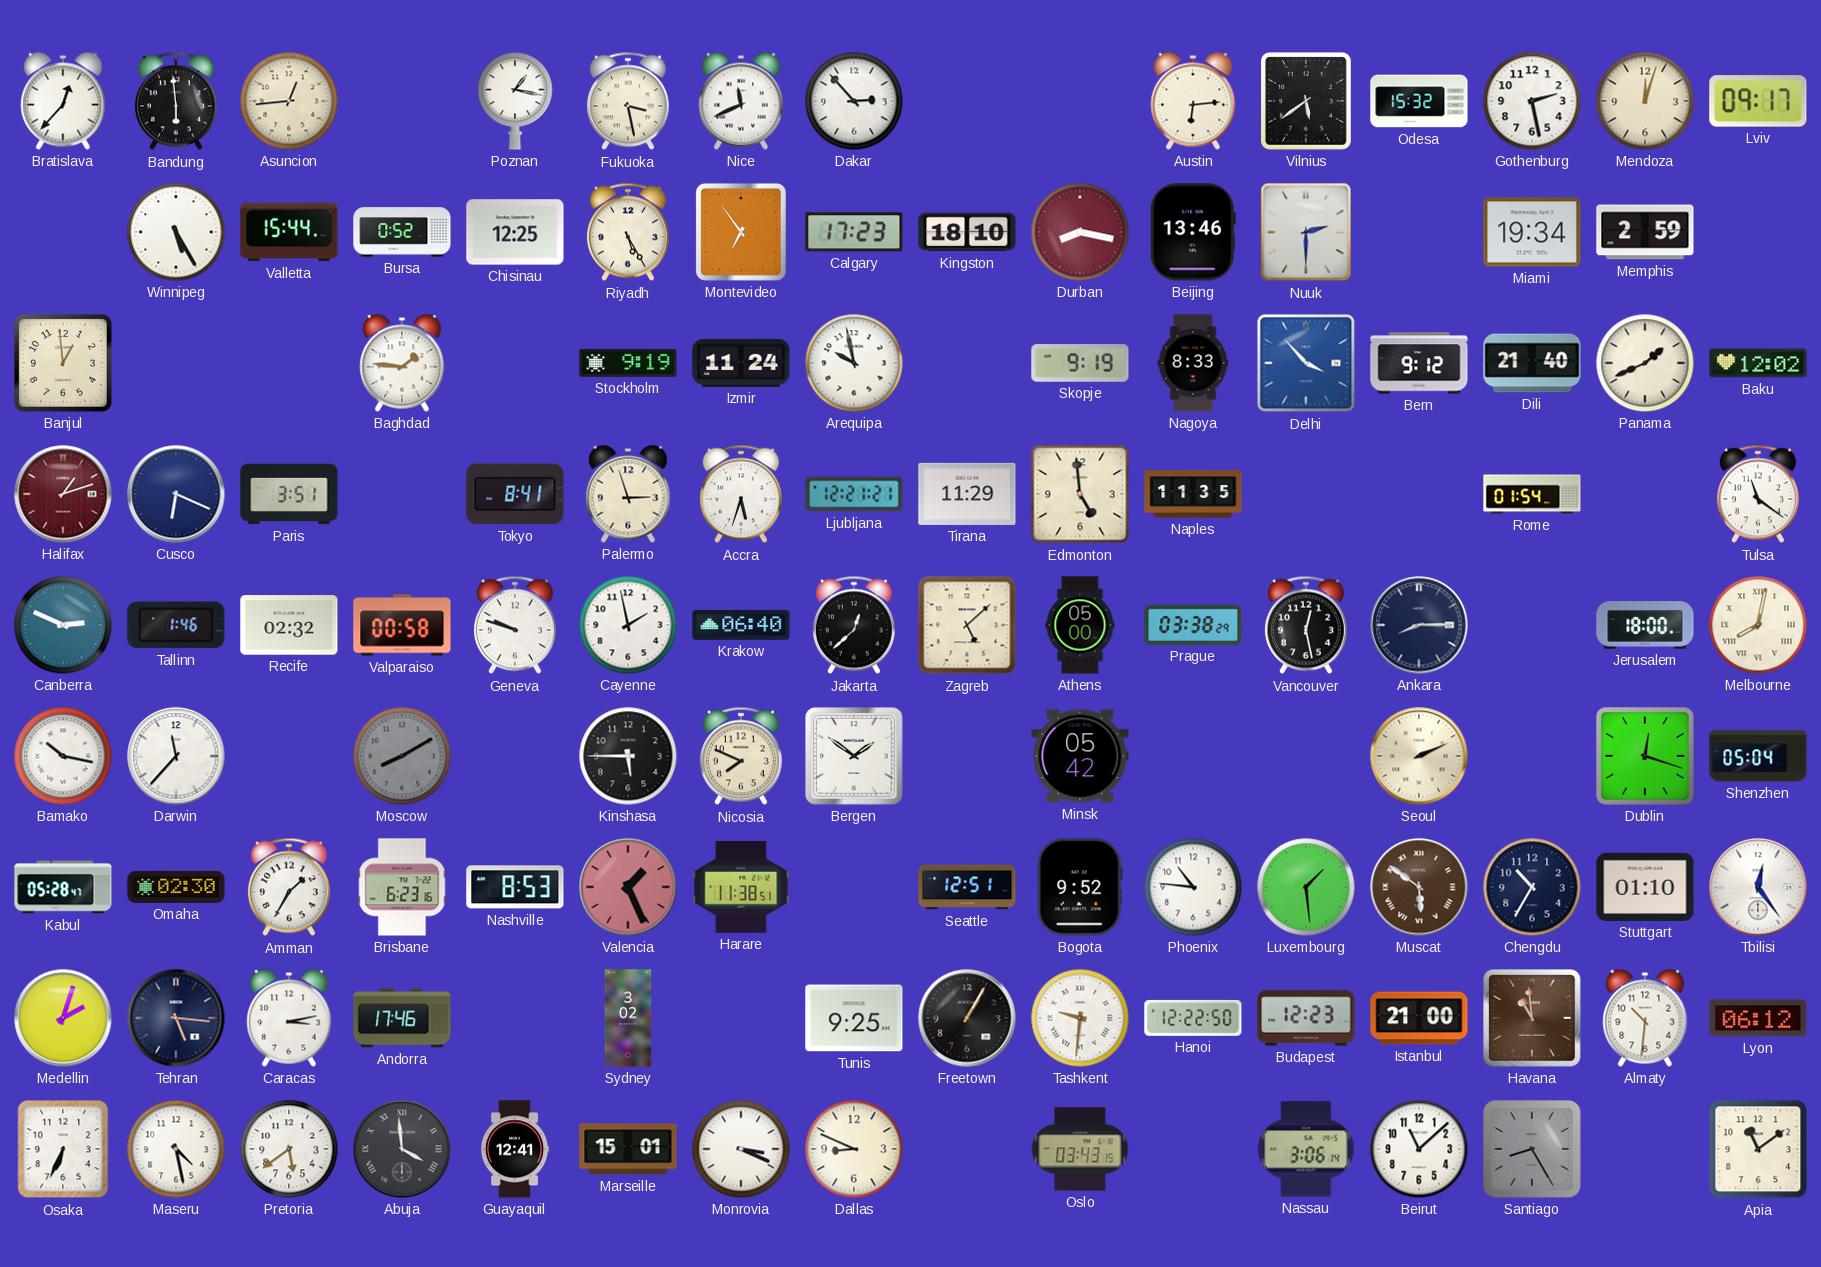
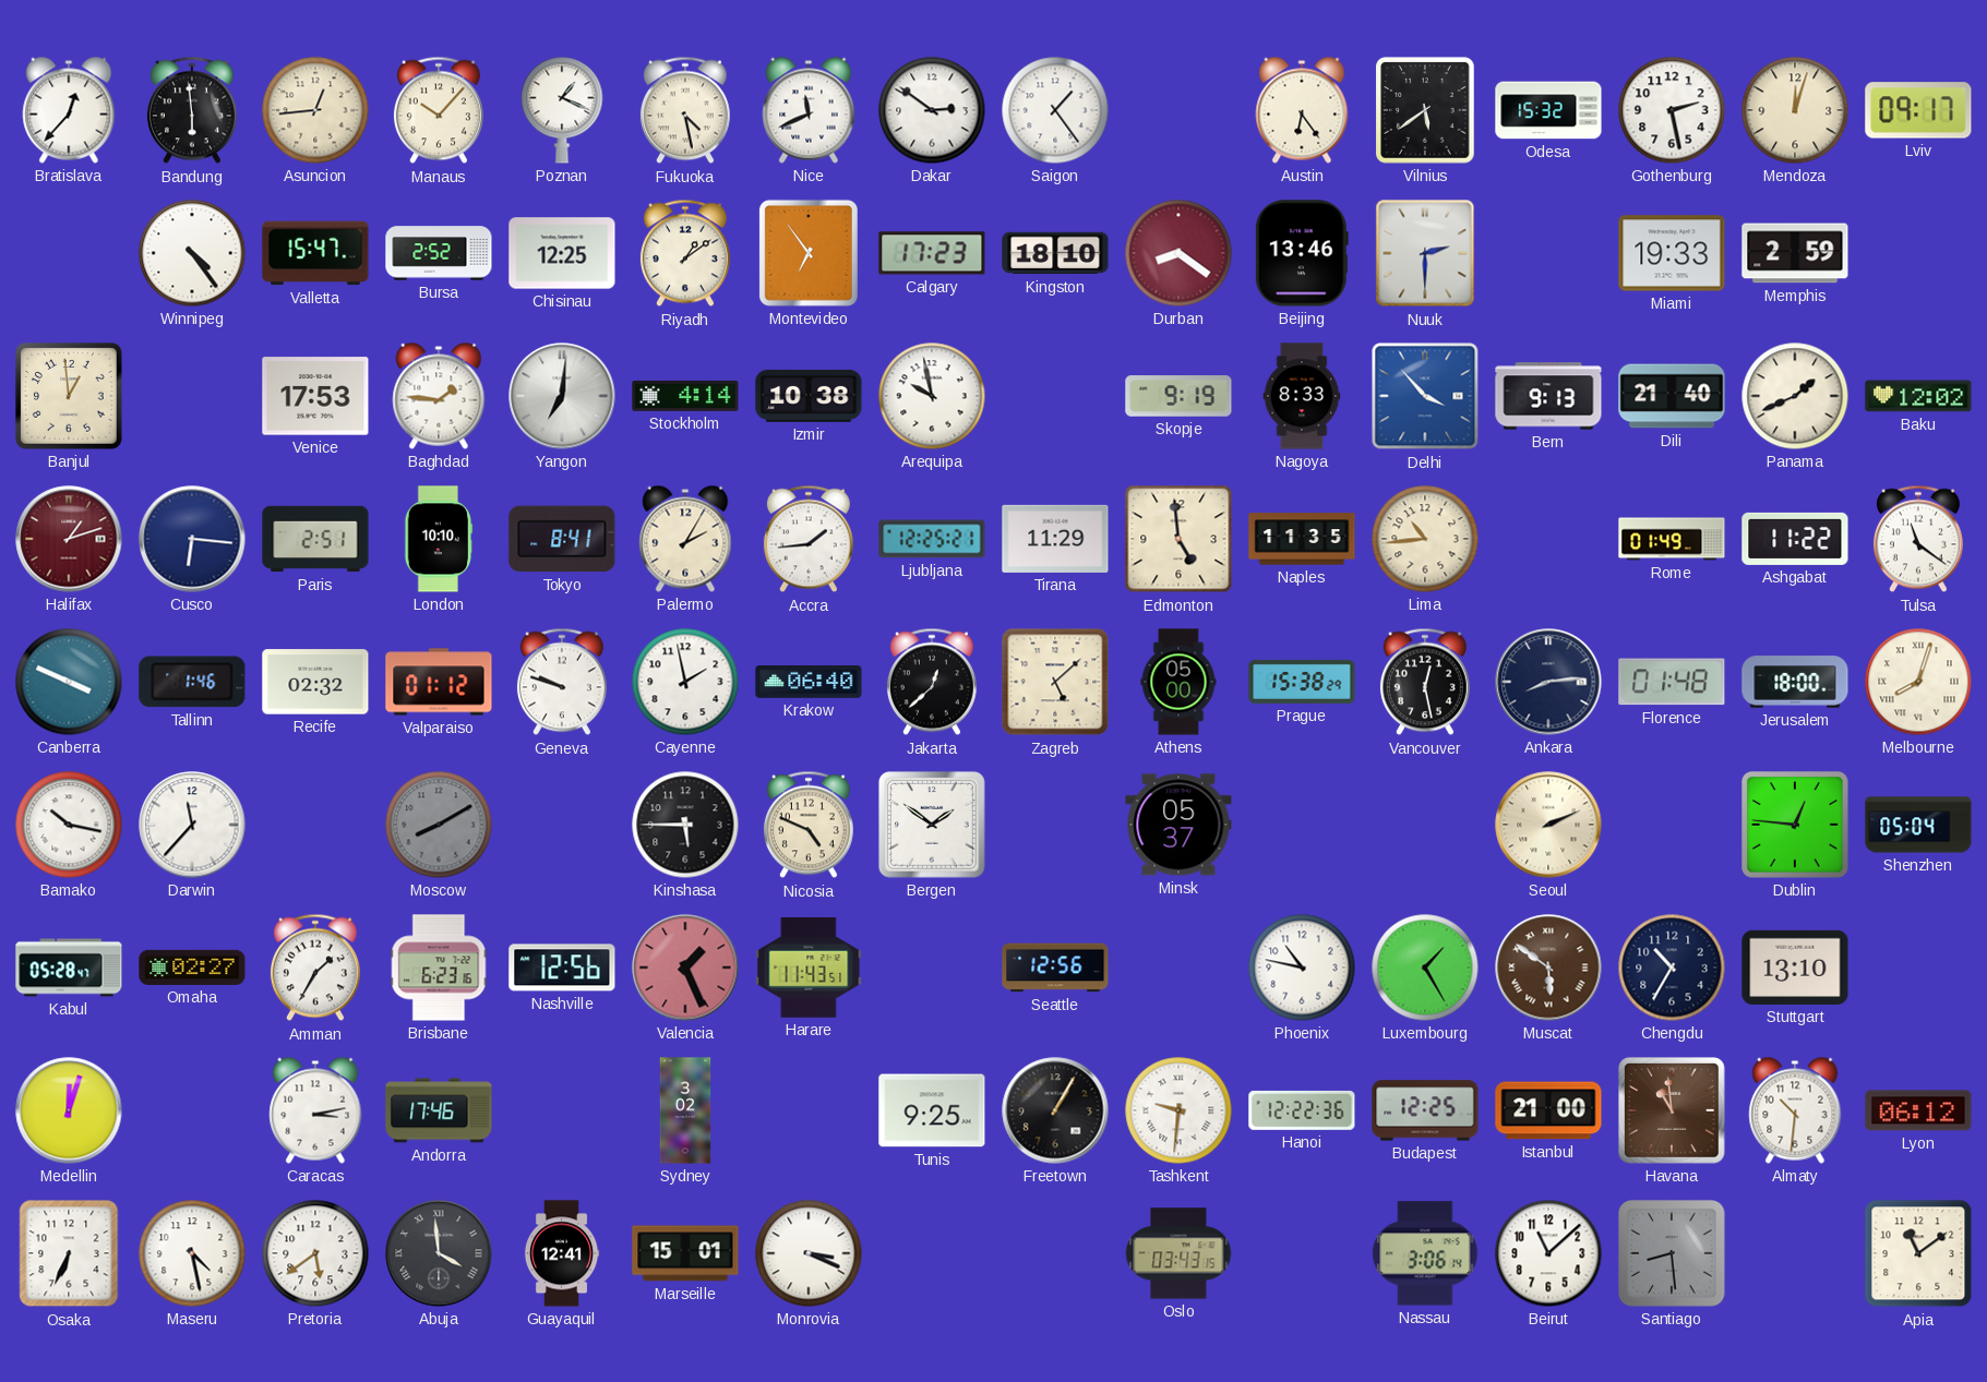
Manaus: none -> 10:07 (439, 110)
Poznan: 1:17 -> 1:19 (562, 110)
Fukuoka: 3:28 -> 4:28 (685, 110)
Dakar: 2:53 -> 2:51 (932, 110)
Saigon: none -> 1:24 (1055, 110)
Austin: 6:14 -> 6:24 (1302, 110)
Winnipeg: 5:25 -> 4:24 (192, 253)
Valletta: 15:44 -> 15:47 (315, 253)
Bursa: 0:52 -> 2:52 (439, 253)
Riyadh: 5:25 -> 1:09 (685, 253)
Durban: 8:17 -> 8:21 (1178, 253)
Miami: 19:34 -> 19:33 (1672, 253)
Venice: none -> 17:53 (315, 396)
Yangon: none -> 7:01 (562, 396)
Stockholm: 9:19 -> 4:14 (685, 396)
Izmir: 11:24 -> 10:38 (809, 396)
Bern: 9:12 -> 9:13 (1548, 396)
Cusco: 6:19 -> 6:16 (192, 539)
Paris: 3:51 -> 2:51 (315, 539)
London: none -> 10:10 (439, 539)
Palermo: 2:57 -> 2:05 (685, 539)
Accra: 5:33 -> 1:44 (809, 539)
Ljubljana: 12:21 -> 12:25 (932, 539)
Lima: none -> 10:44 (1425, 539)
Rome: 01:54 -> 01:49 (1672, 539)
Ashgabat: none -> 11:22 (1795, 539)
Canberra: 2:49 -> 3:49 (69, 682)
Valparaiso: 00:58 -> 01:12 (439, 682)
Prague: 03:38 -> 15:38 (1302, 682)
Ankara: 8:15 -> 8:14 (1548, 682)
Florence: none -> 01:48 (1672, 682)
Melbourne: 8:02 -> 8:03 (1918, 682)
Nicosia: 7:49 -> 4:49 (809, 825)
Minsk: 05:42 -> 05:37 (1178, 825)
Dublin: 12:18 -> 12:46 (1795, 825)
Omaha: 02:30 -> 02:27 (192, 968)
Nashville: 8:53 -> 12:56 (562, 968)
Harare: 11:38 -> 11:43 (809, 968)
Seattle: 12:51 -> 12:56 (1055, 968)
Bogota: 9:52 -> none (1080, 887)
Phoenix: 10:46 -> 10:47 (1302, 968)
Luxembourg: 1:29 -> 1:25 (1425, 968)
Stuttgart: 01:10 -> 13:10 (1795, 968)
Tbilisi: 12:24 -> none (1758, 887)
Medellin: 2:03 -> 12:03 (69, 1110)
Tehran: 5:16 -> none (176, 1018)
Hanoi: 12:22:50 -> 12:22:36 (1302, 1110)
Budapest: 12:23 -> 12:25 (1425, 1110)
Dallas: 8:49 -> none (854, 1149)
Santiago: 8:25 -> 8:29 (1672, 1253)
